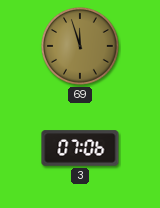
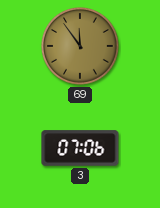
69: 11:57 -> 11:54 (81, 47)
